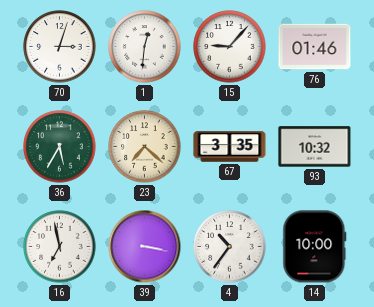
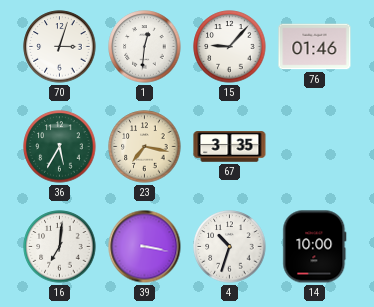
23: 7:22 -> 7:17 (145, 147)
93: 10:32 -> none (315, 147)
16: 6:58 -> 7:01 (60, 247)
4: 10:36 -> 10:33 (230, 247)
